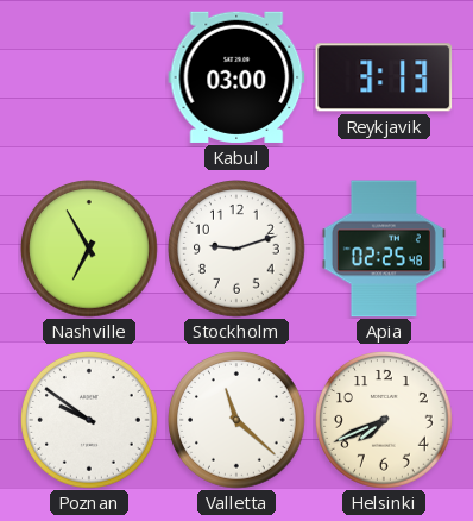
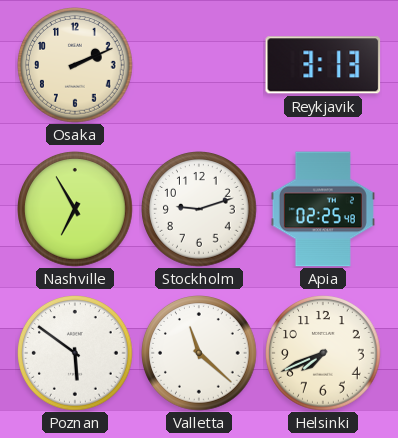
Osaka: none -> 2:11 (76, 66)
Kabul: 03:00 -> none (236, 77)
Poznan: 9:51 -> 5:51 (76, 354)
